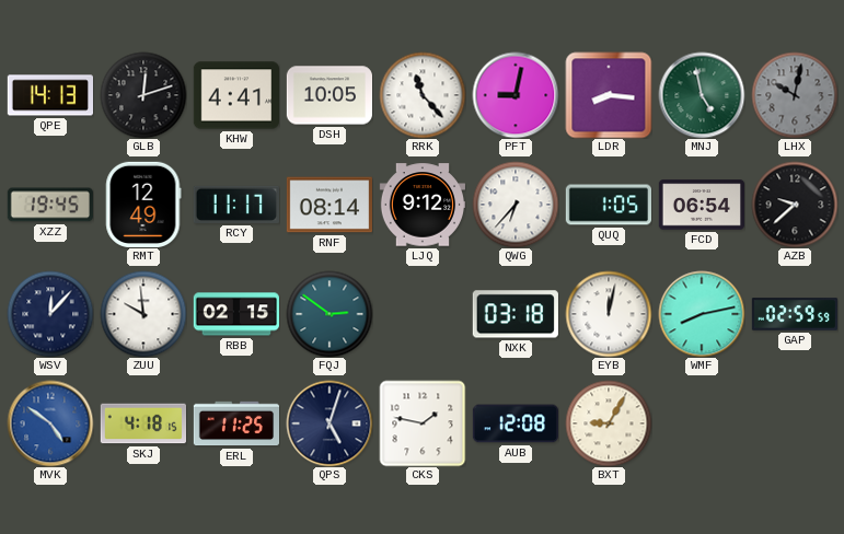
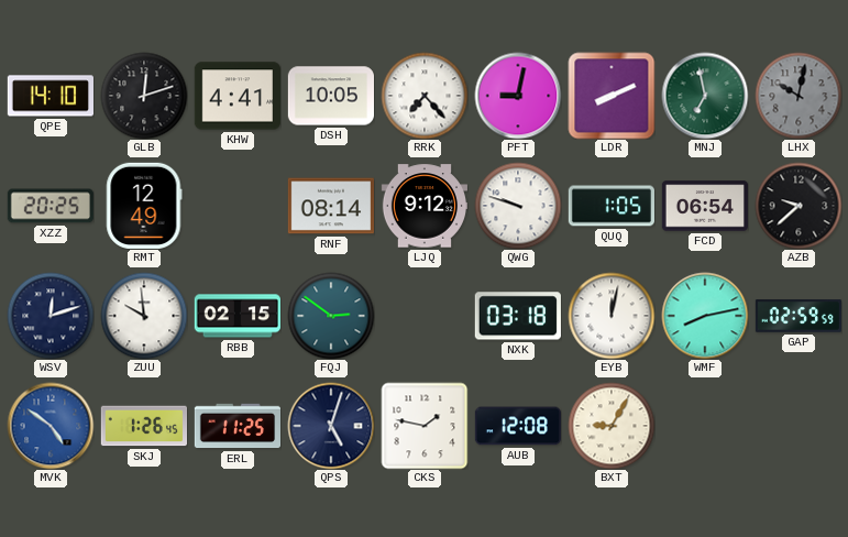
QPE: 14:13 -> 14:10 (49, 96)
RRK: 11:23 -> 7:23 (425, 96)
LDR: 8:16 -> 8:11 (612, 96)
MNJ: 4:58 -> 6:58 (705, 96)
XZZ: 19:45 -> 20:25 (51, 206)
RCY: 11:17 -> none (236, 205)
QWG: 6:37 -> 9:48 (518, 206)
WSV: 12:07 -> 12:12 (51, 316)
SKJ: 4:18 -> 1:26 (143, 426)
